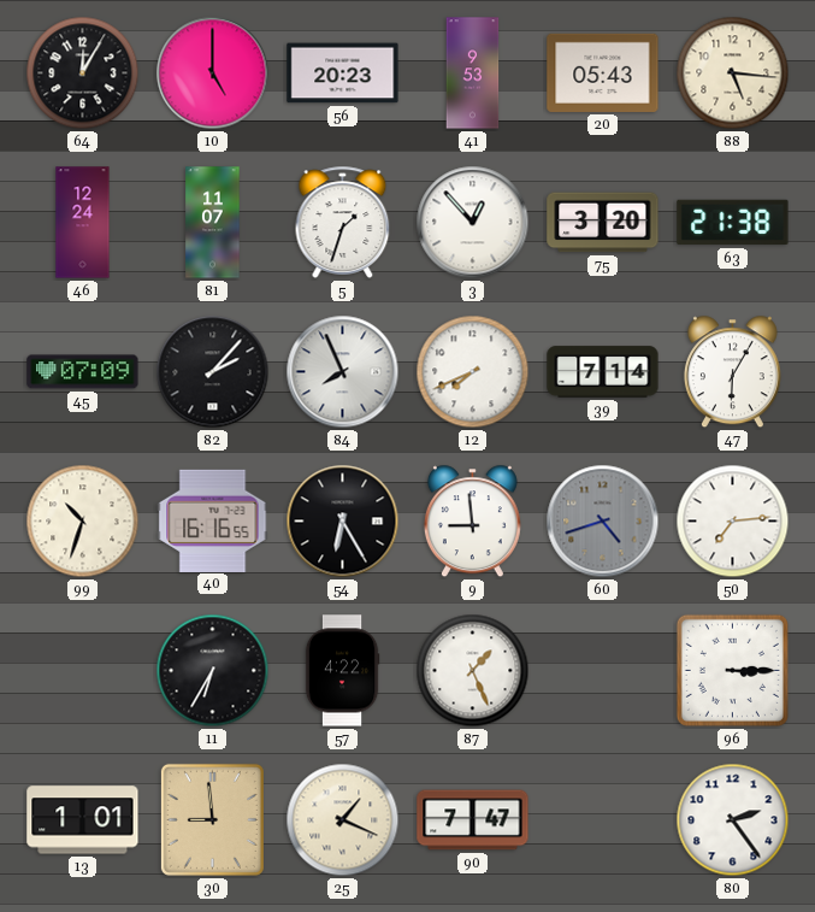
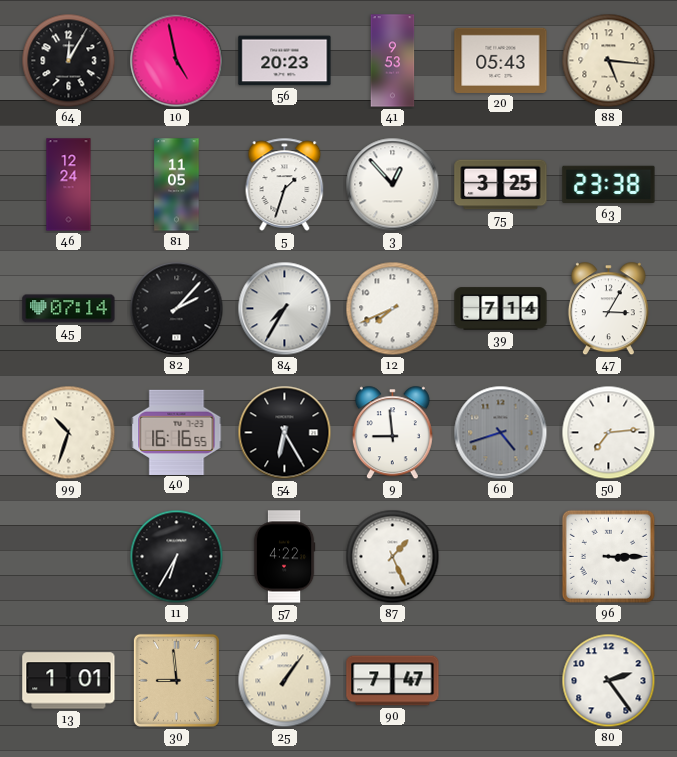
10: 5:00 -> 4:58 (177, 61)
81: 11:07 -> 11:05 (177, 185)
75: 3:20 -> 3:25 (501, 185)
63: 21:38 -> 23:38 (609, 185)
45: 07:09 -> 07:14 (69, 309)
84: 7:56 -> 7:35 (285, 309)
47: 6:05 -> 3:05 (608, 309)
25: 1:19 -> 1:06 (285, 681)
